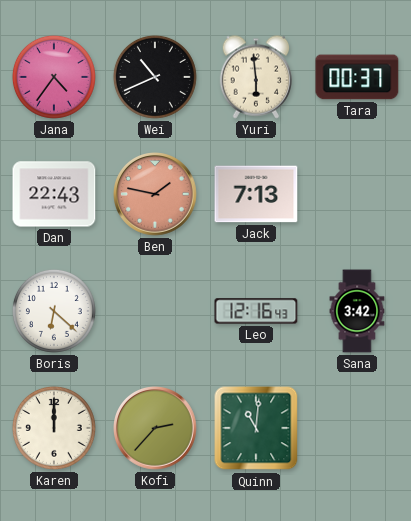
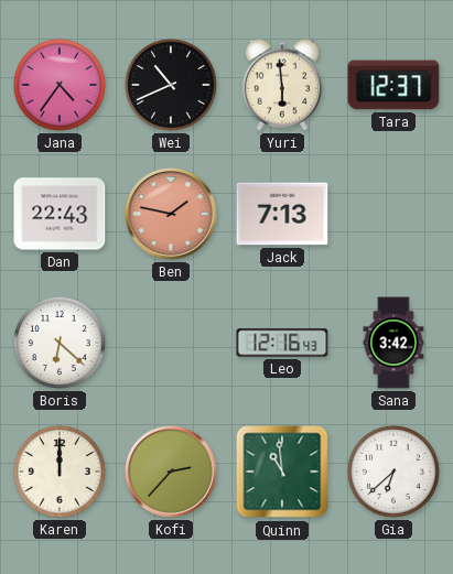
Tara: 00:37 -> 12:37 (393, 85)
Quinn: 11:01 -> 10:59 (282, 472)
Gia: none -> 6:38 (393, 472)
